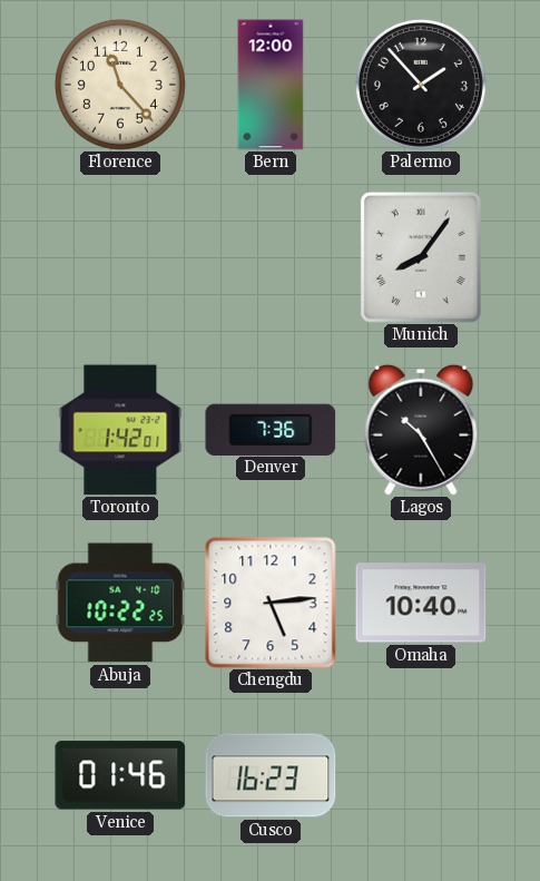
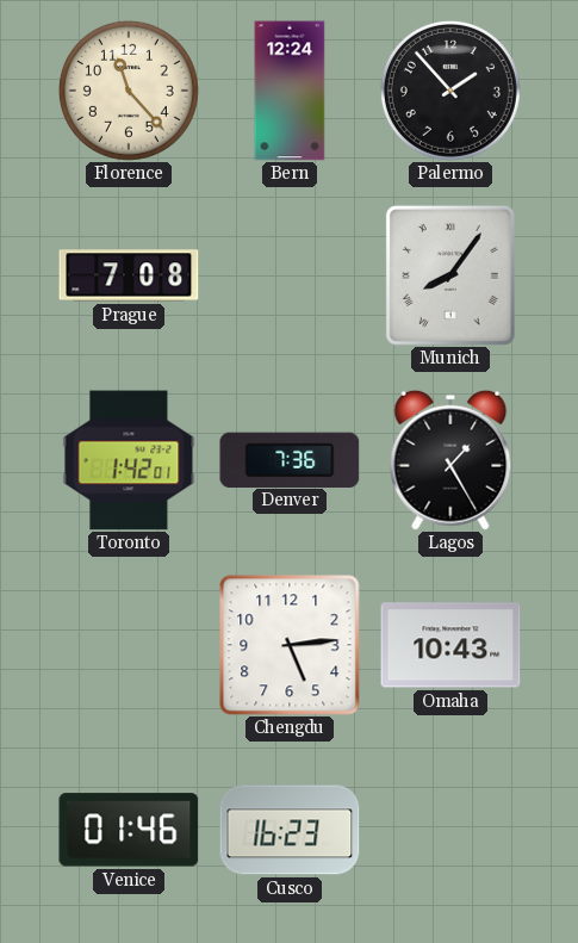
Bern: 12:00 -> 12:24 (290, 91)
Prague: none -> 7:08 (129, 275)
Lagos: 10:25 -> 1:25 (450, 460)
Abuja: 10:22 -> none (120, 603)
Omaha: 10:40 -> 10:43 (450, 645)
